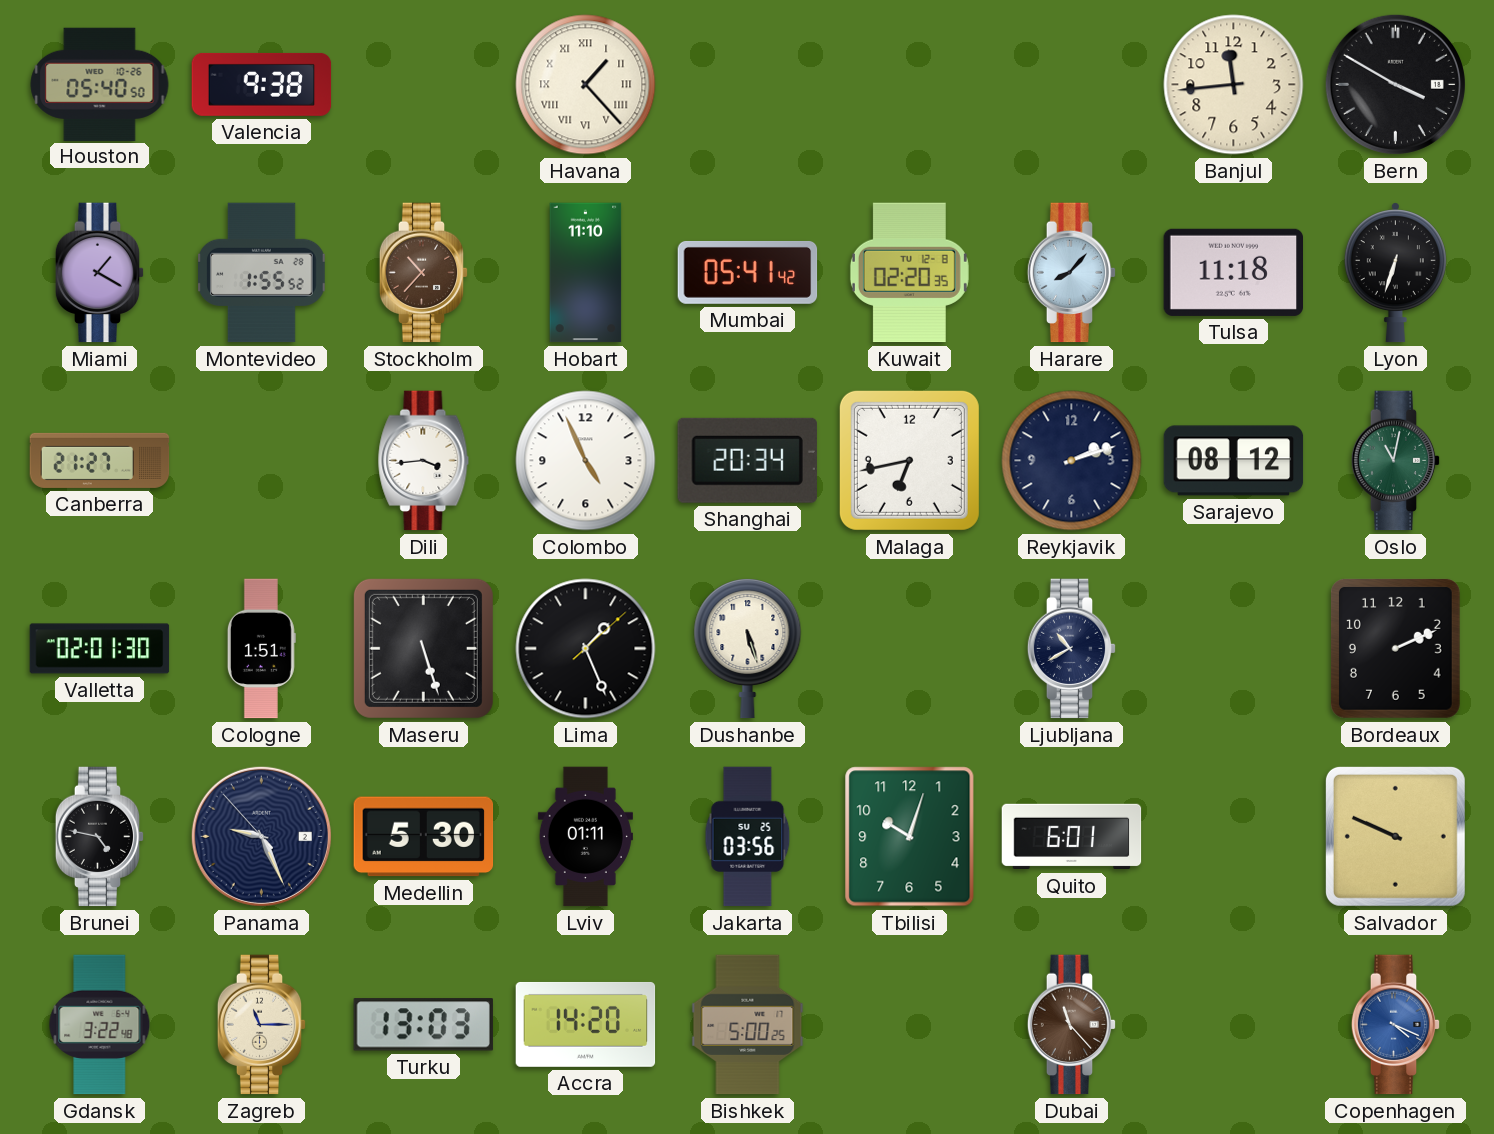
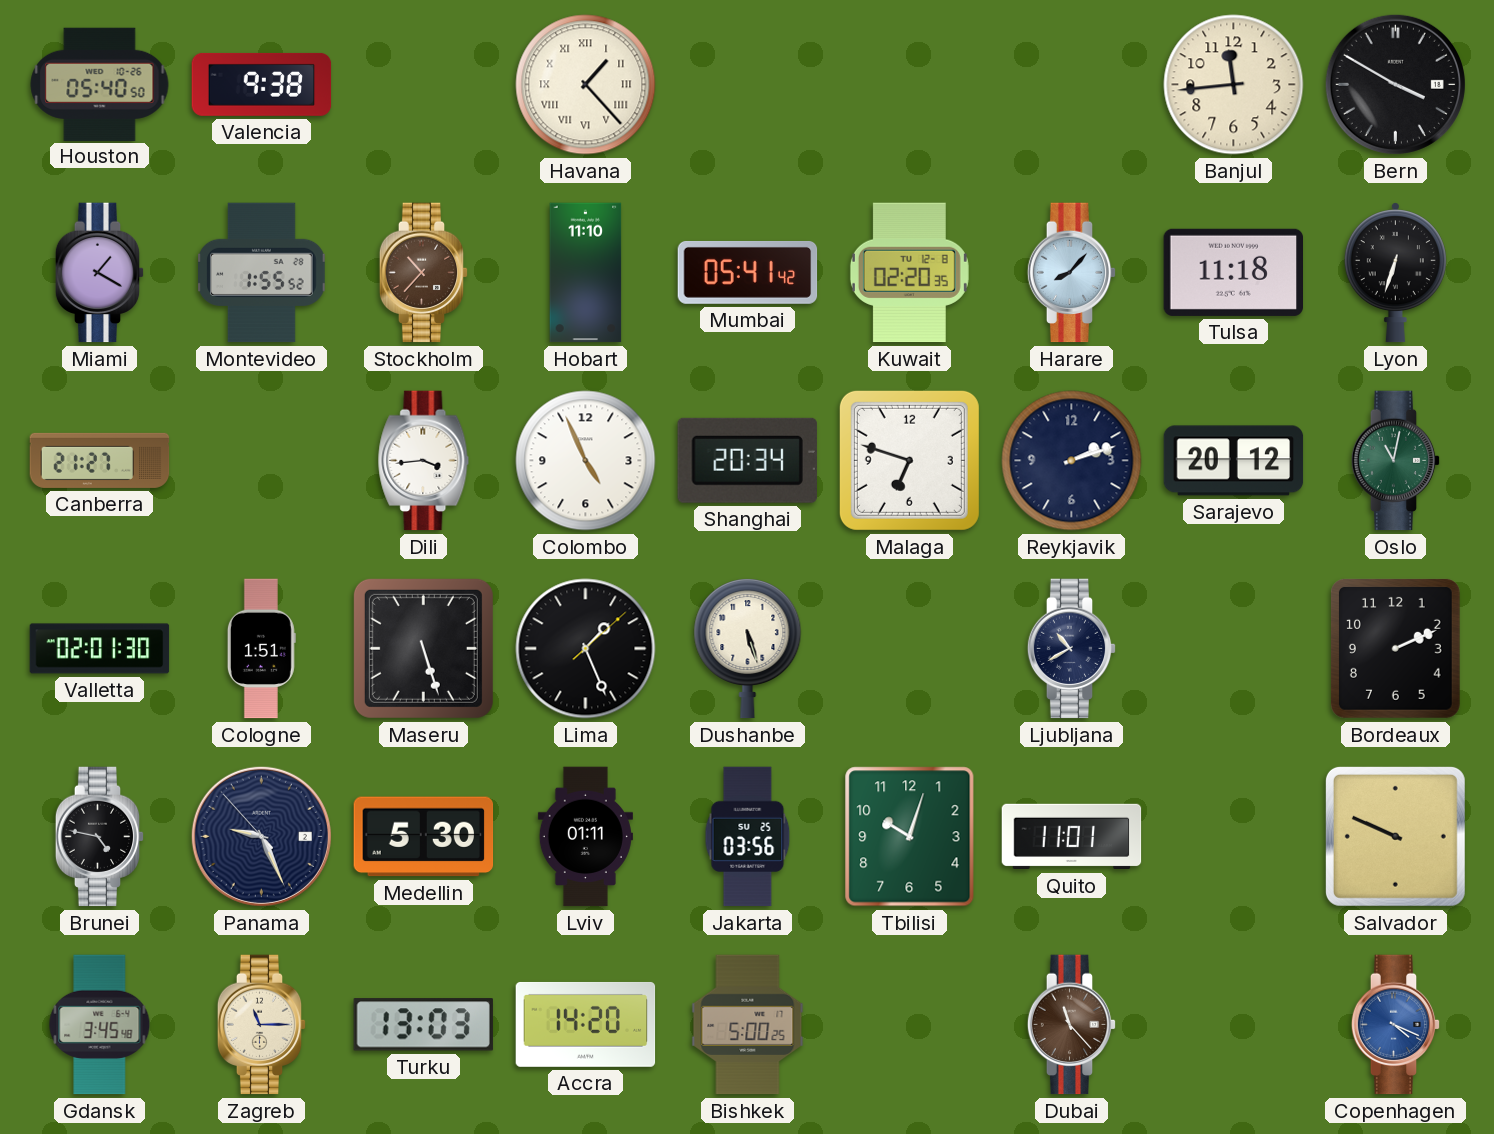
Malaga: 6:43 -> 6:48 (909, 460)
Sarajevo: 08:12 -> 20:12 (1234, 461)
Quito: 6:01 -> 11:01 (1072, 837)
Gdansk: 3:22 -> 3:45 (100, 1025)
